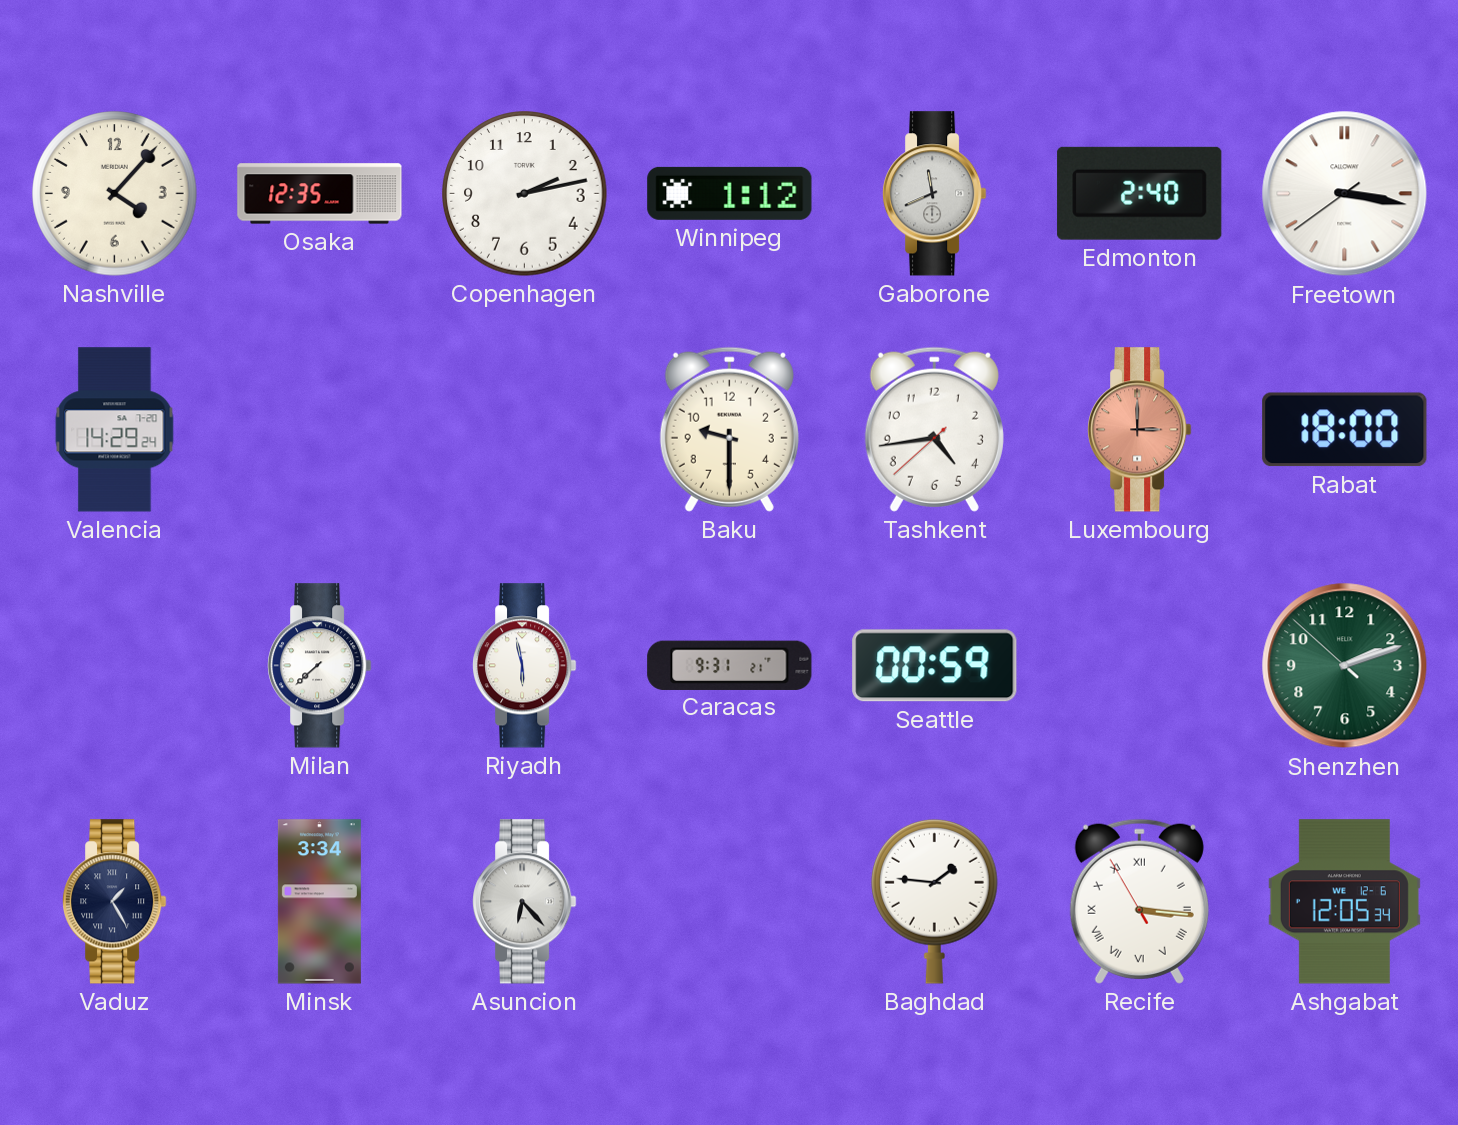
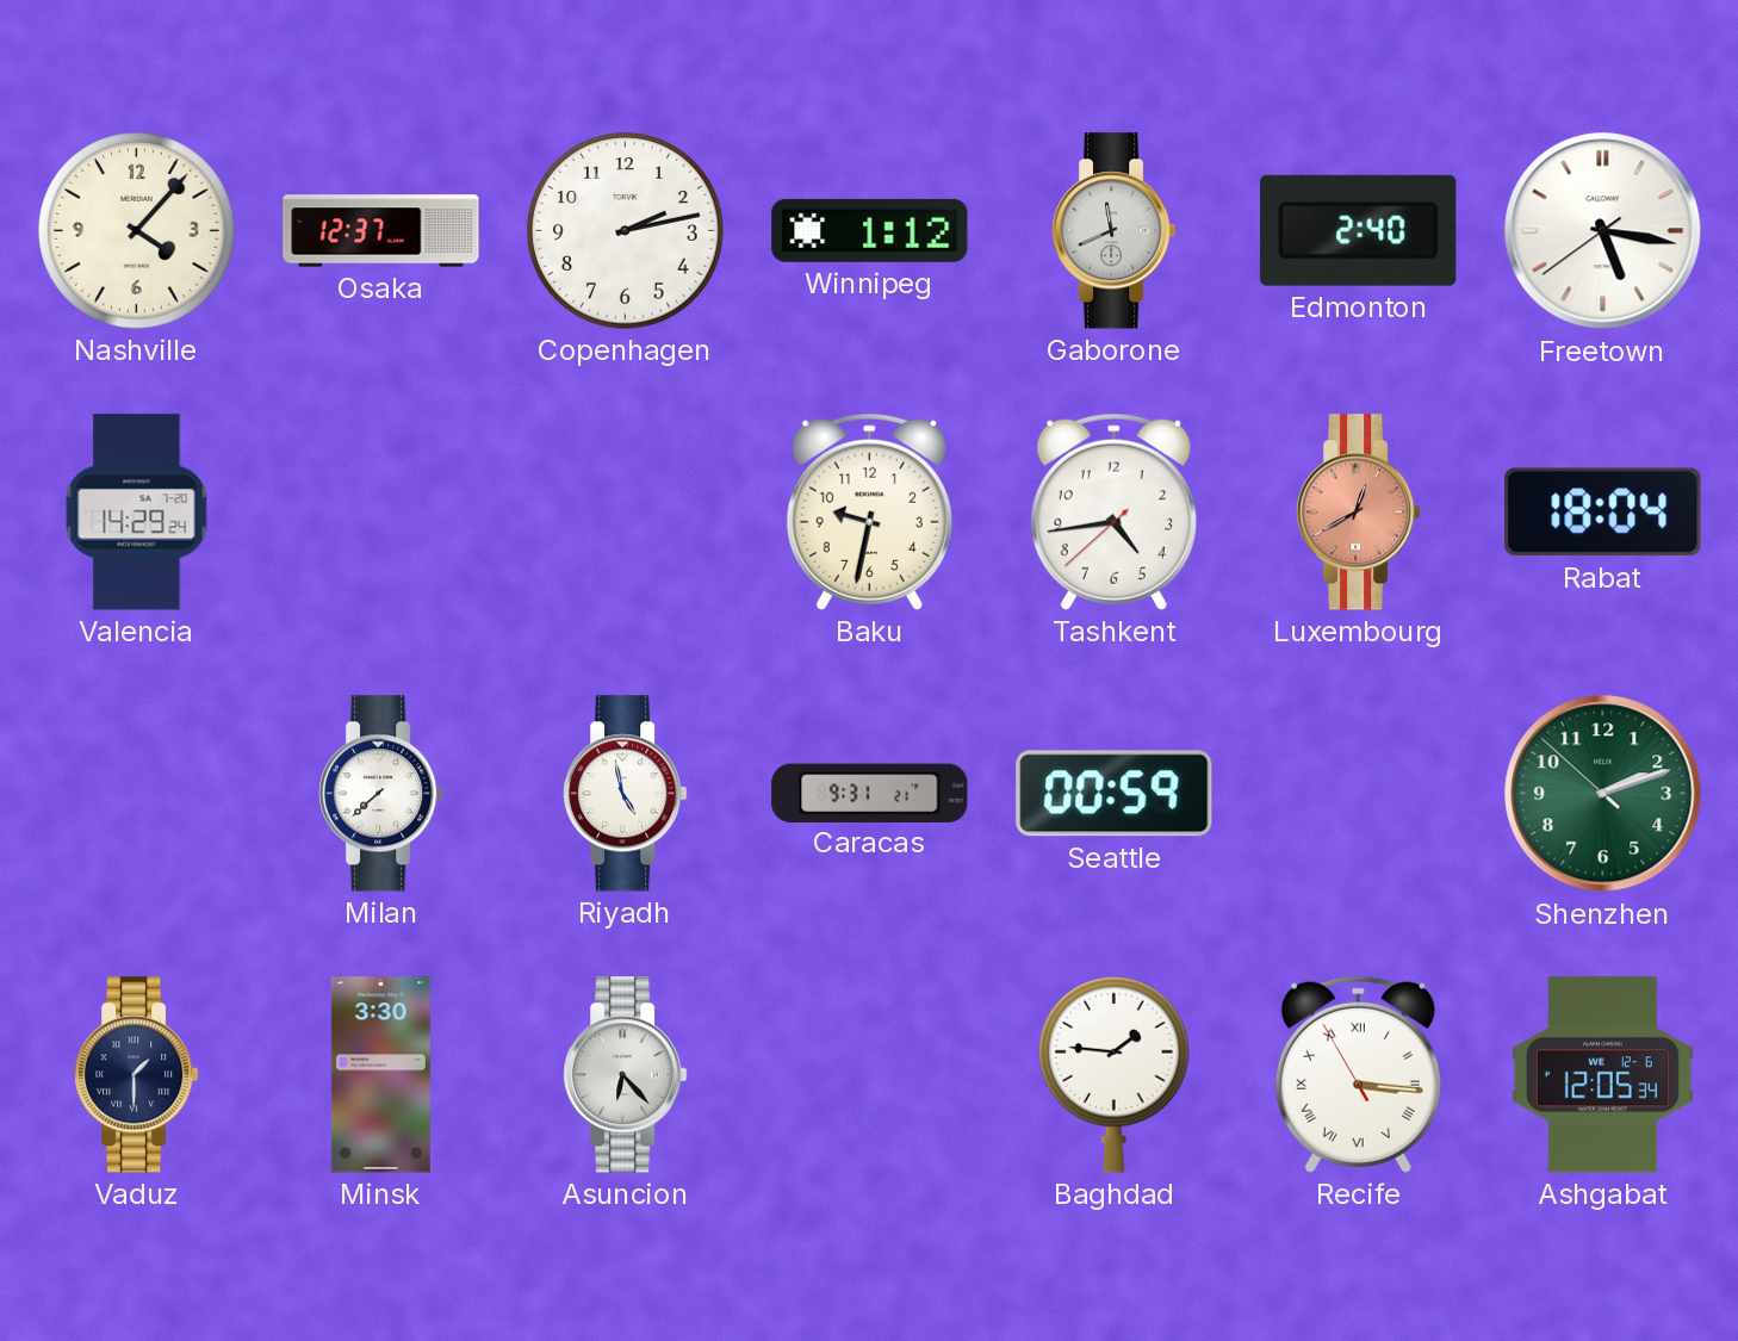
Osaka: 12:35 -> 12:37 (381, 231)
Freetown: 3:16 -> 5:16 (1603, 231)
Baku: 9:30 -> 9:32 (869, 511)
Luxembourg: 3:00 -> 12:40 (1359, 513)
Rabat: 18:00 -> 18:04 (1603, 513)
Riyadh: 5:58 -> 4:58 (626, 794)
Vaduz: 1:25 -> 1:30 (137, 1075)
Minsk: 3:34 -> 3:30 (380, 1075)
